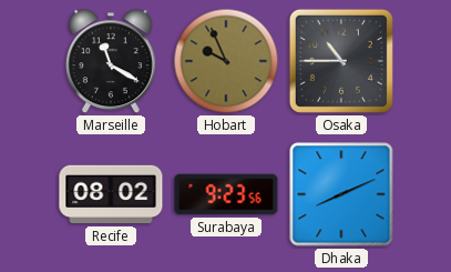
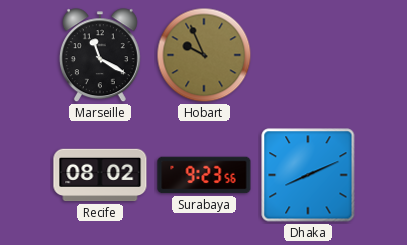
Osaka: 10:45 -> none (341, 61)
